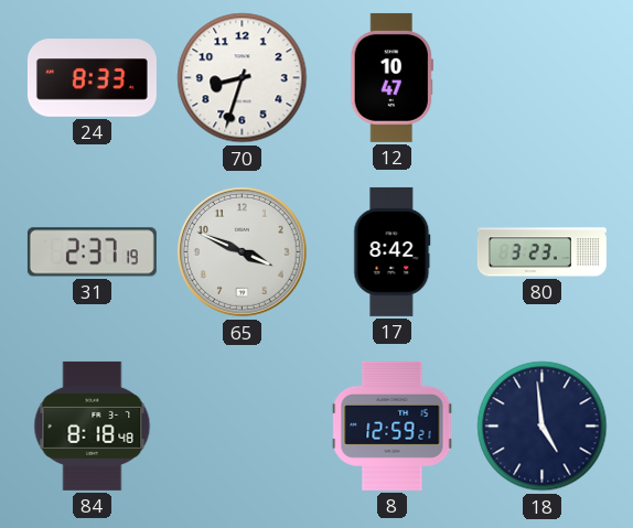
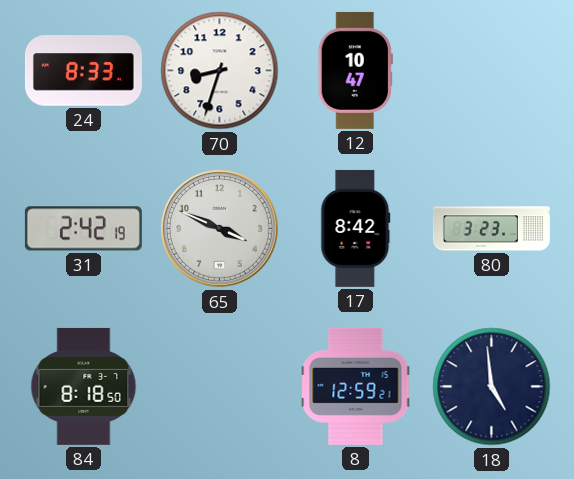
31: 2:37 -> 2:42 (83, 229)
84: 8:18:48 -> 8:18:50 (84, 386)
